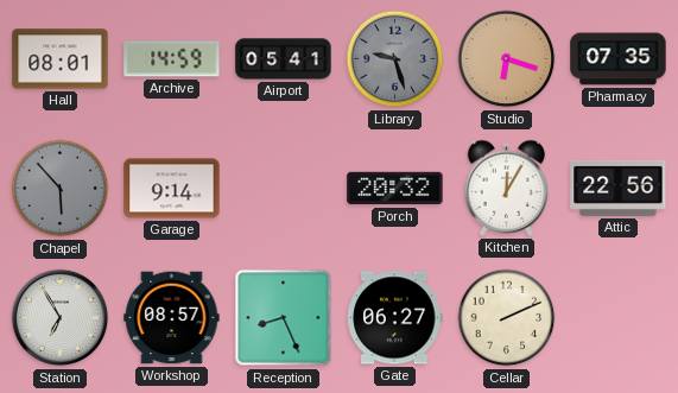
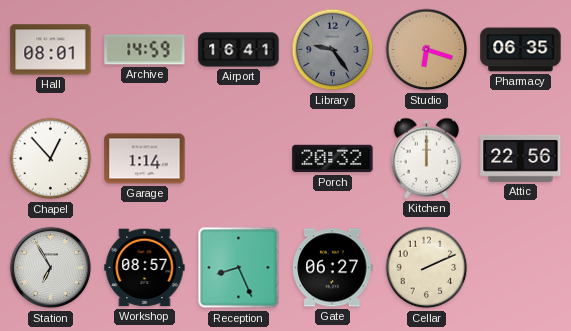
Airport: 05:41 -> 16:41 (239, 50)
Library: 9:27 -> 9:24 (333, 50)
Pharmacy: 07:35 -> 06:35 (521, 50)
Chapel: 5:53 -> 12:53 (51, 159)
Chapel dial: grey -> white (51, 159)
Garage: 9:14 -> 1:14 (145, 159)
Kitchen: 12:05 -> 12:00 (427, 158)
